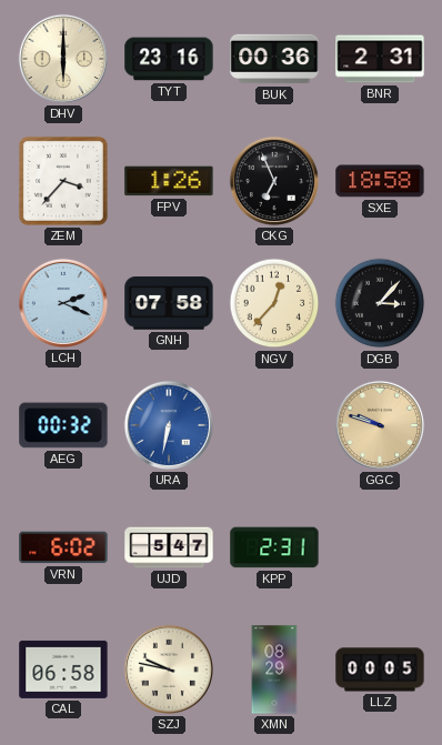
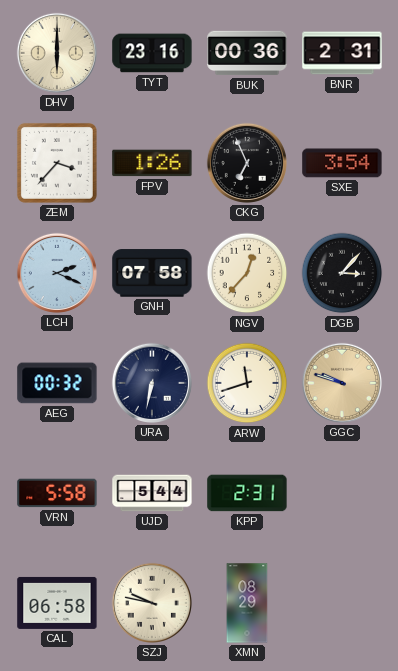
SXE: 18:58 -> 3:54 (342, 163)
URA dial: blue -> navy (152, 383)
ARW: none -> 11:42 (247, 383)
VRN: 6:02 -> 5:58 (57, 493)
UJD: 5:47 -> 5:44 (152, 493)
LLZ: 00:05 -> none (380, 670)
